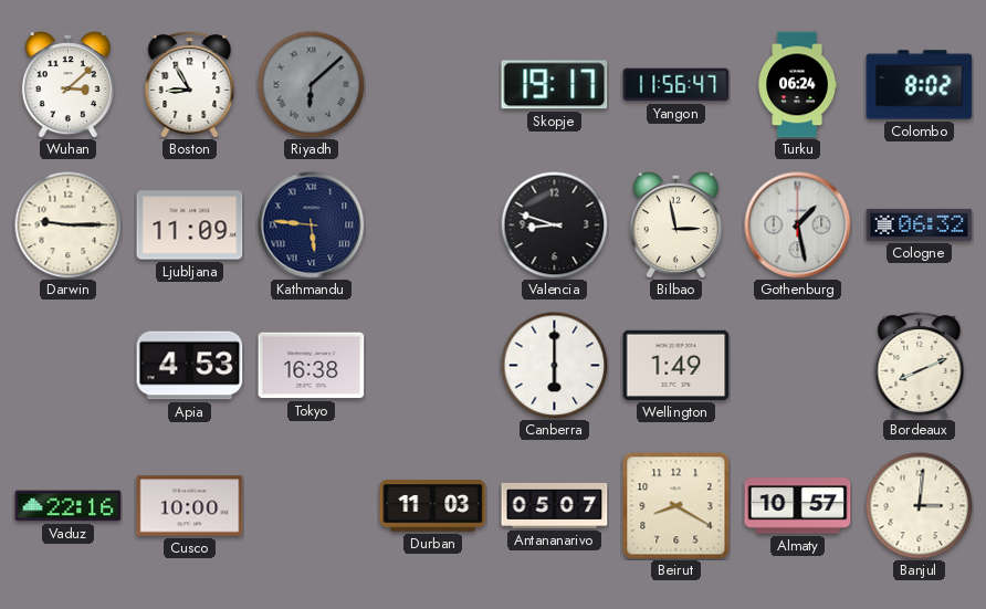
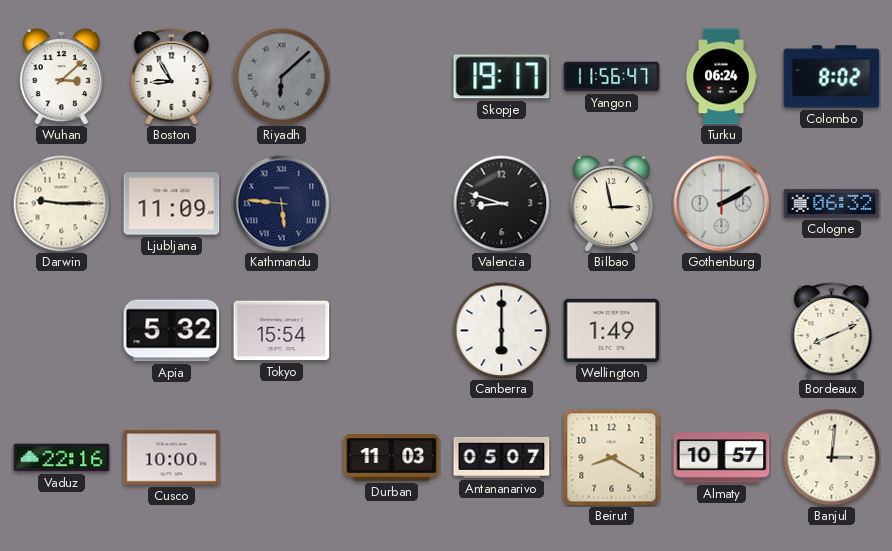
Gothenburg: 1:28 -> 2:10 (722, 204)
Apia: 4:53 -> 5:32 (172, 331)
Tokyo: 16:38 -> 15:54 (282, 331)
